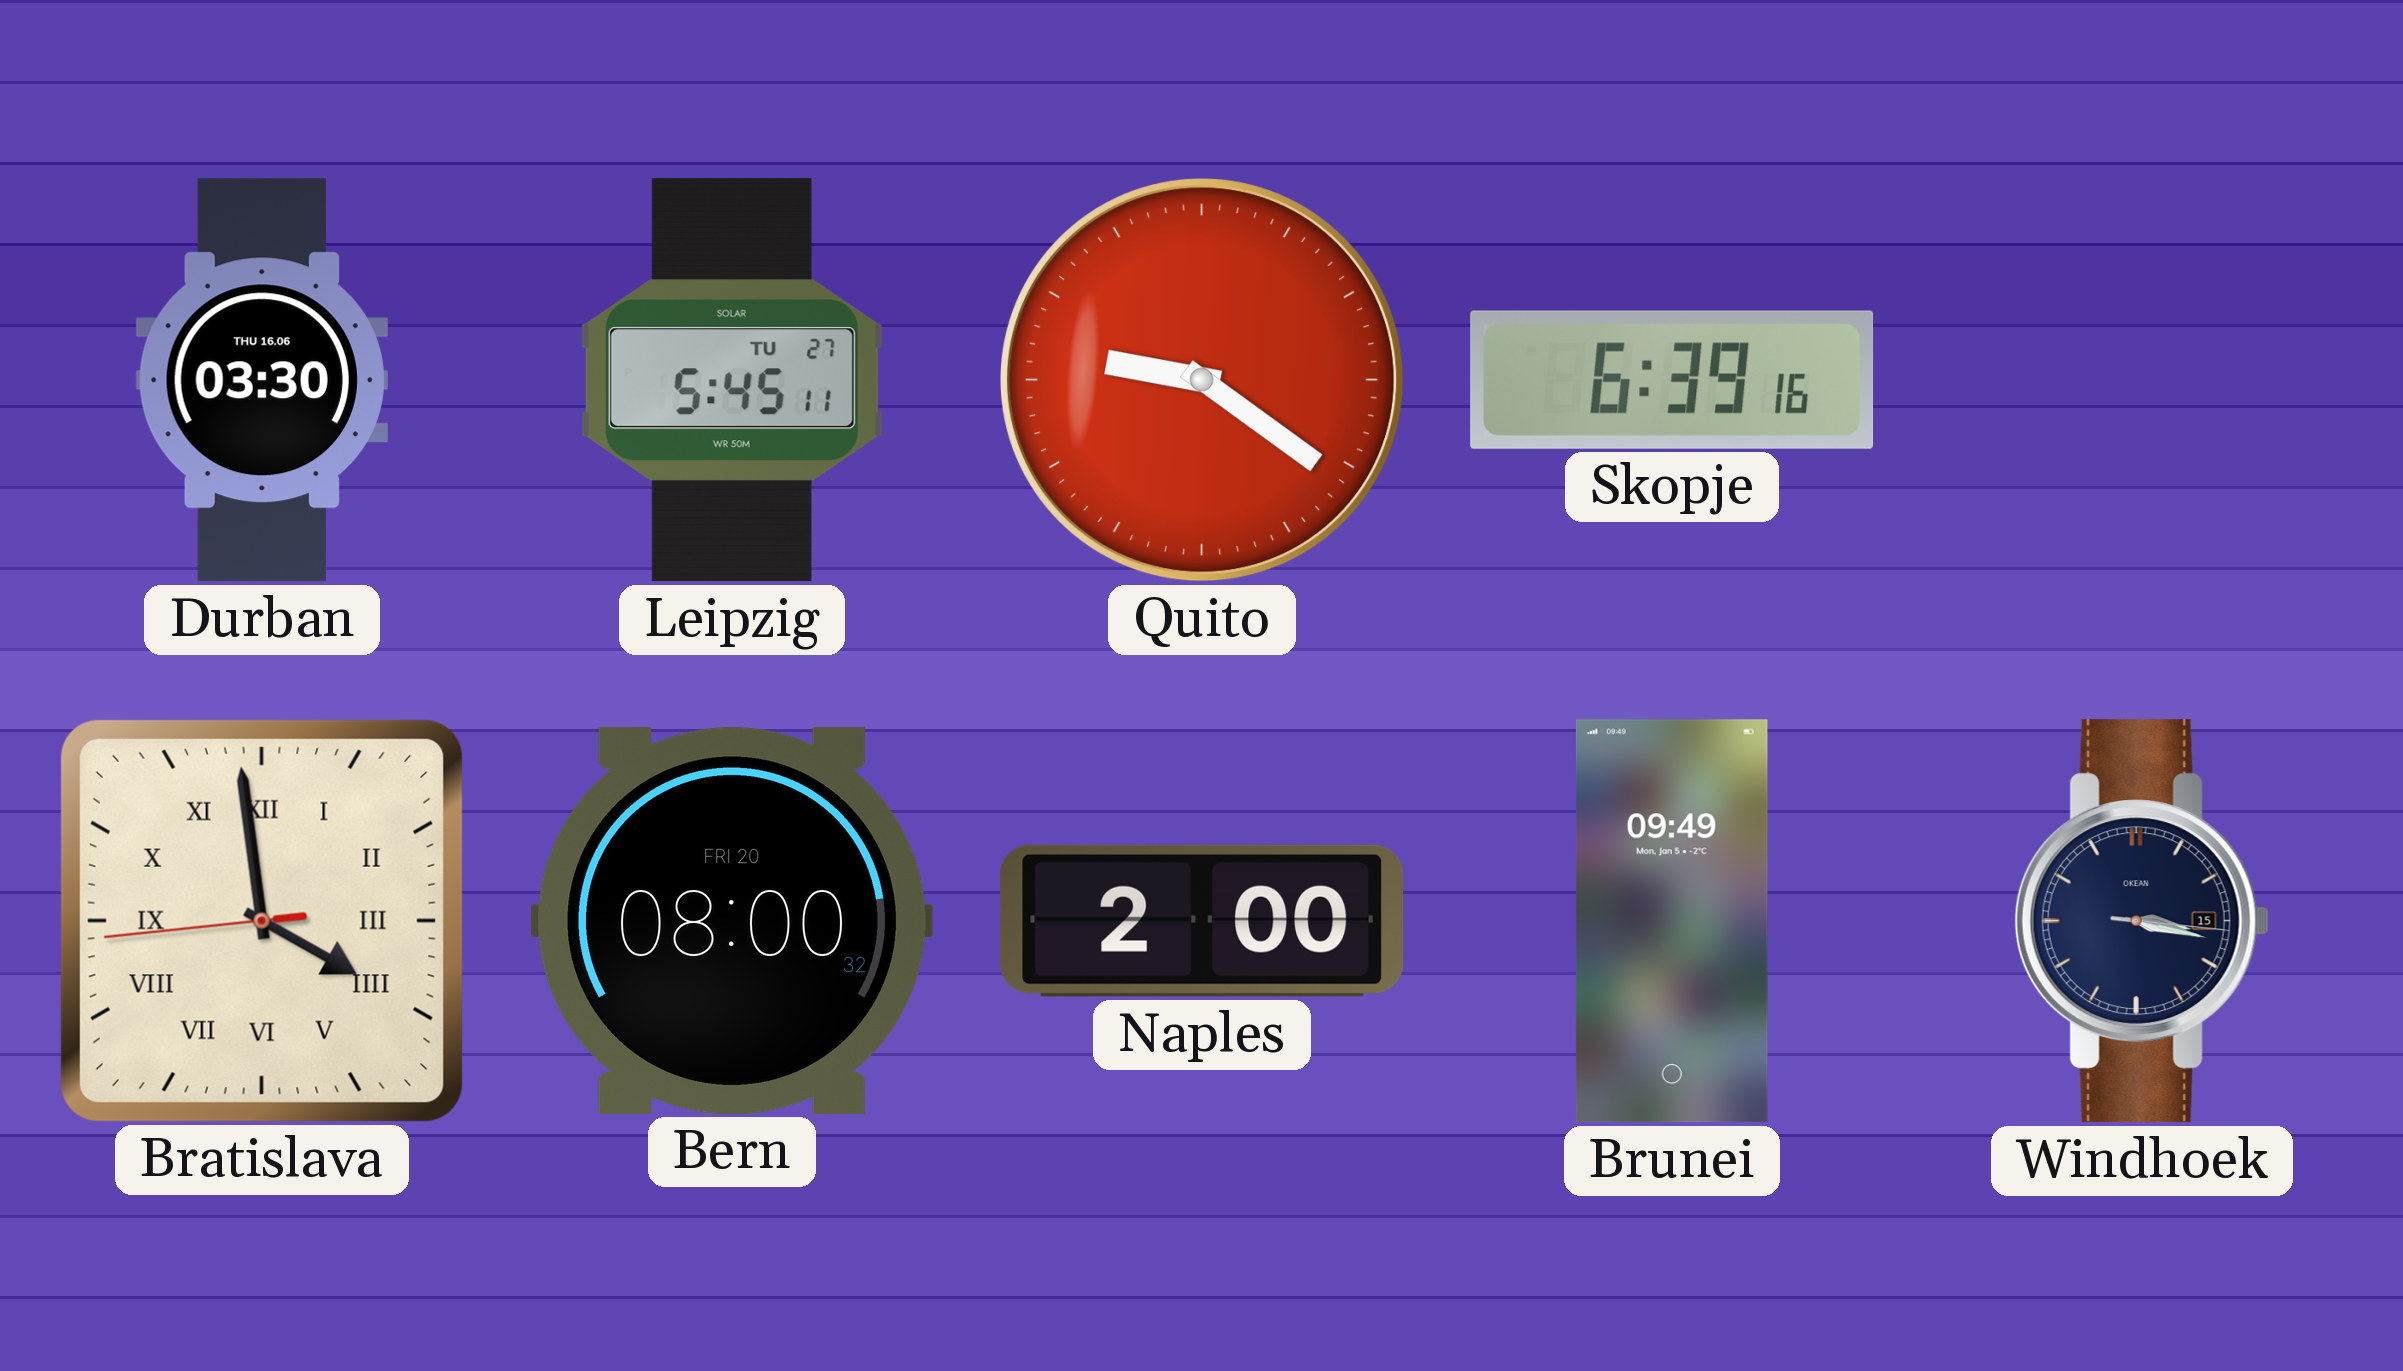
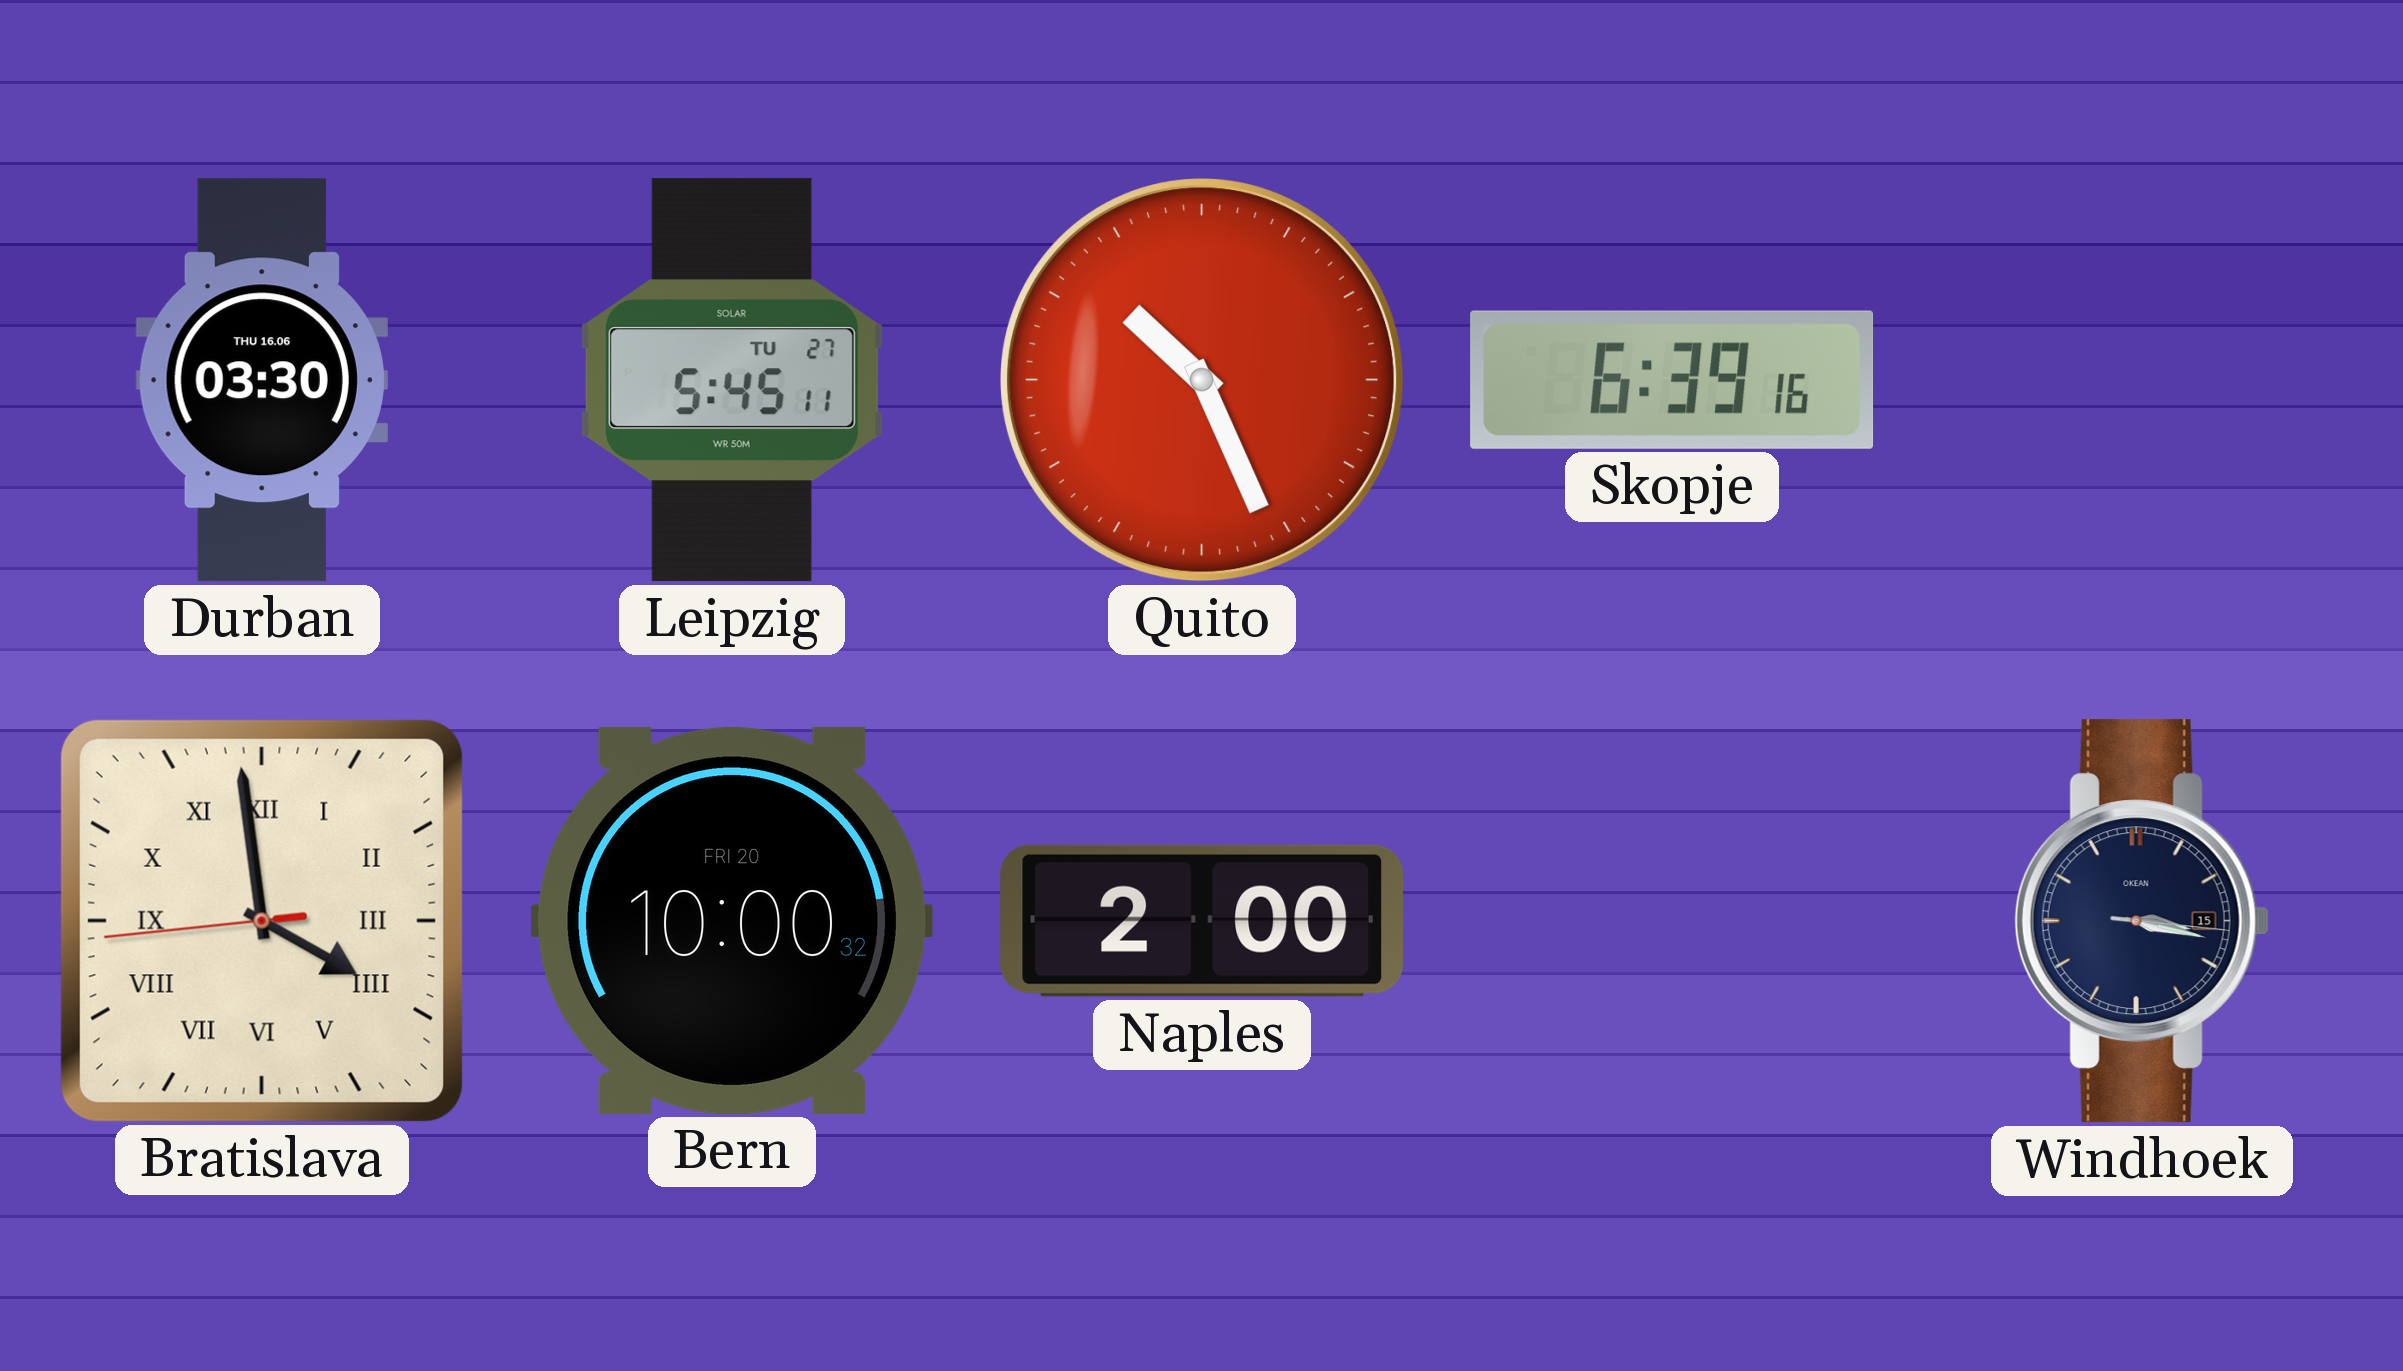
Quito: 9:21 -> 10:26 (1202, 380)
Bern: 08:00 -> 10:00 (732, 921)
Brunei: 09:49 -> none (1672, 921)
